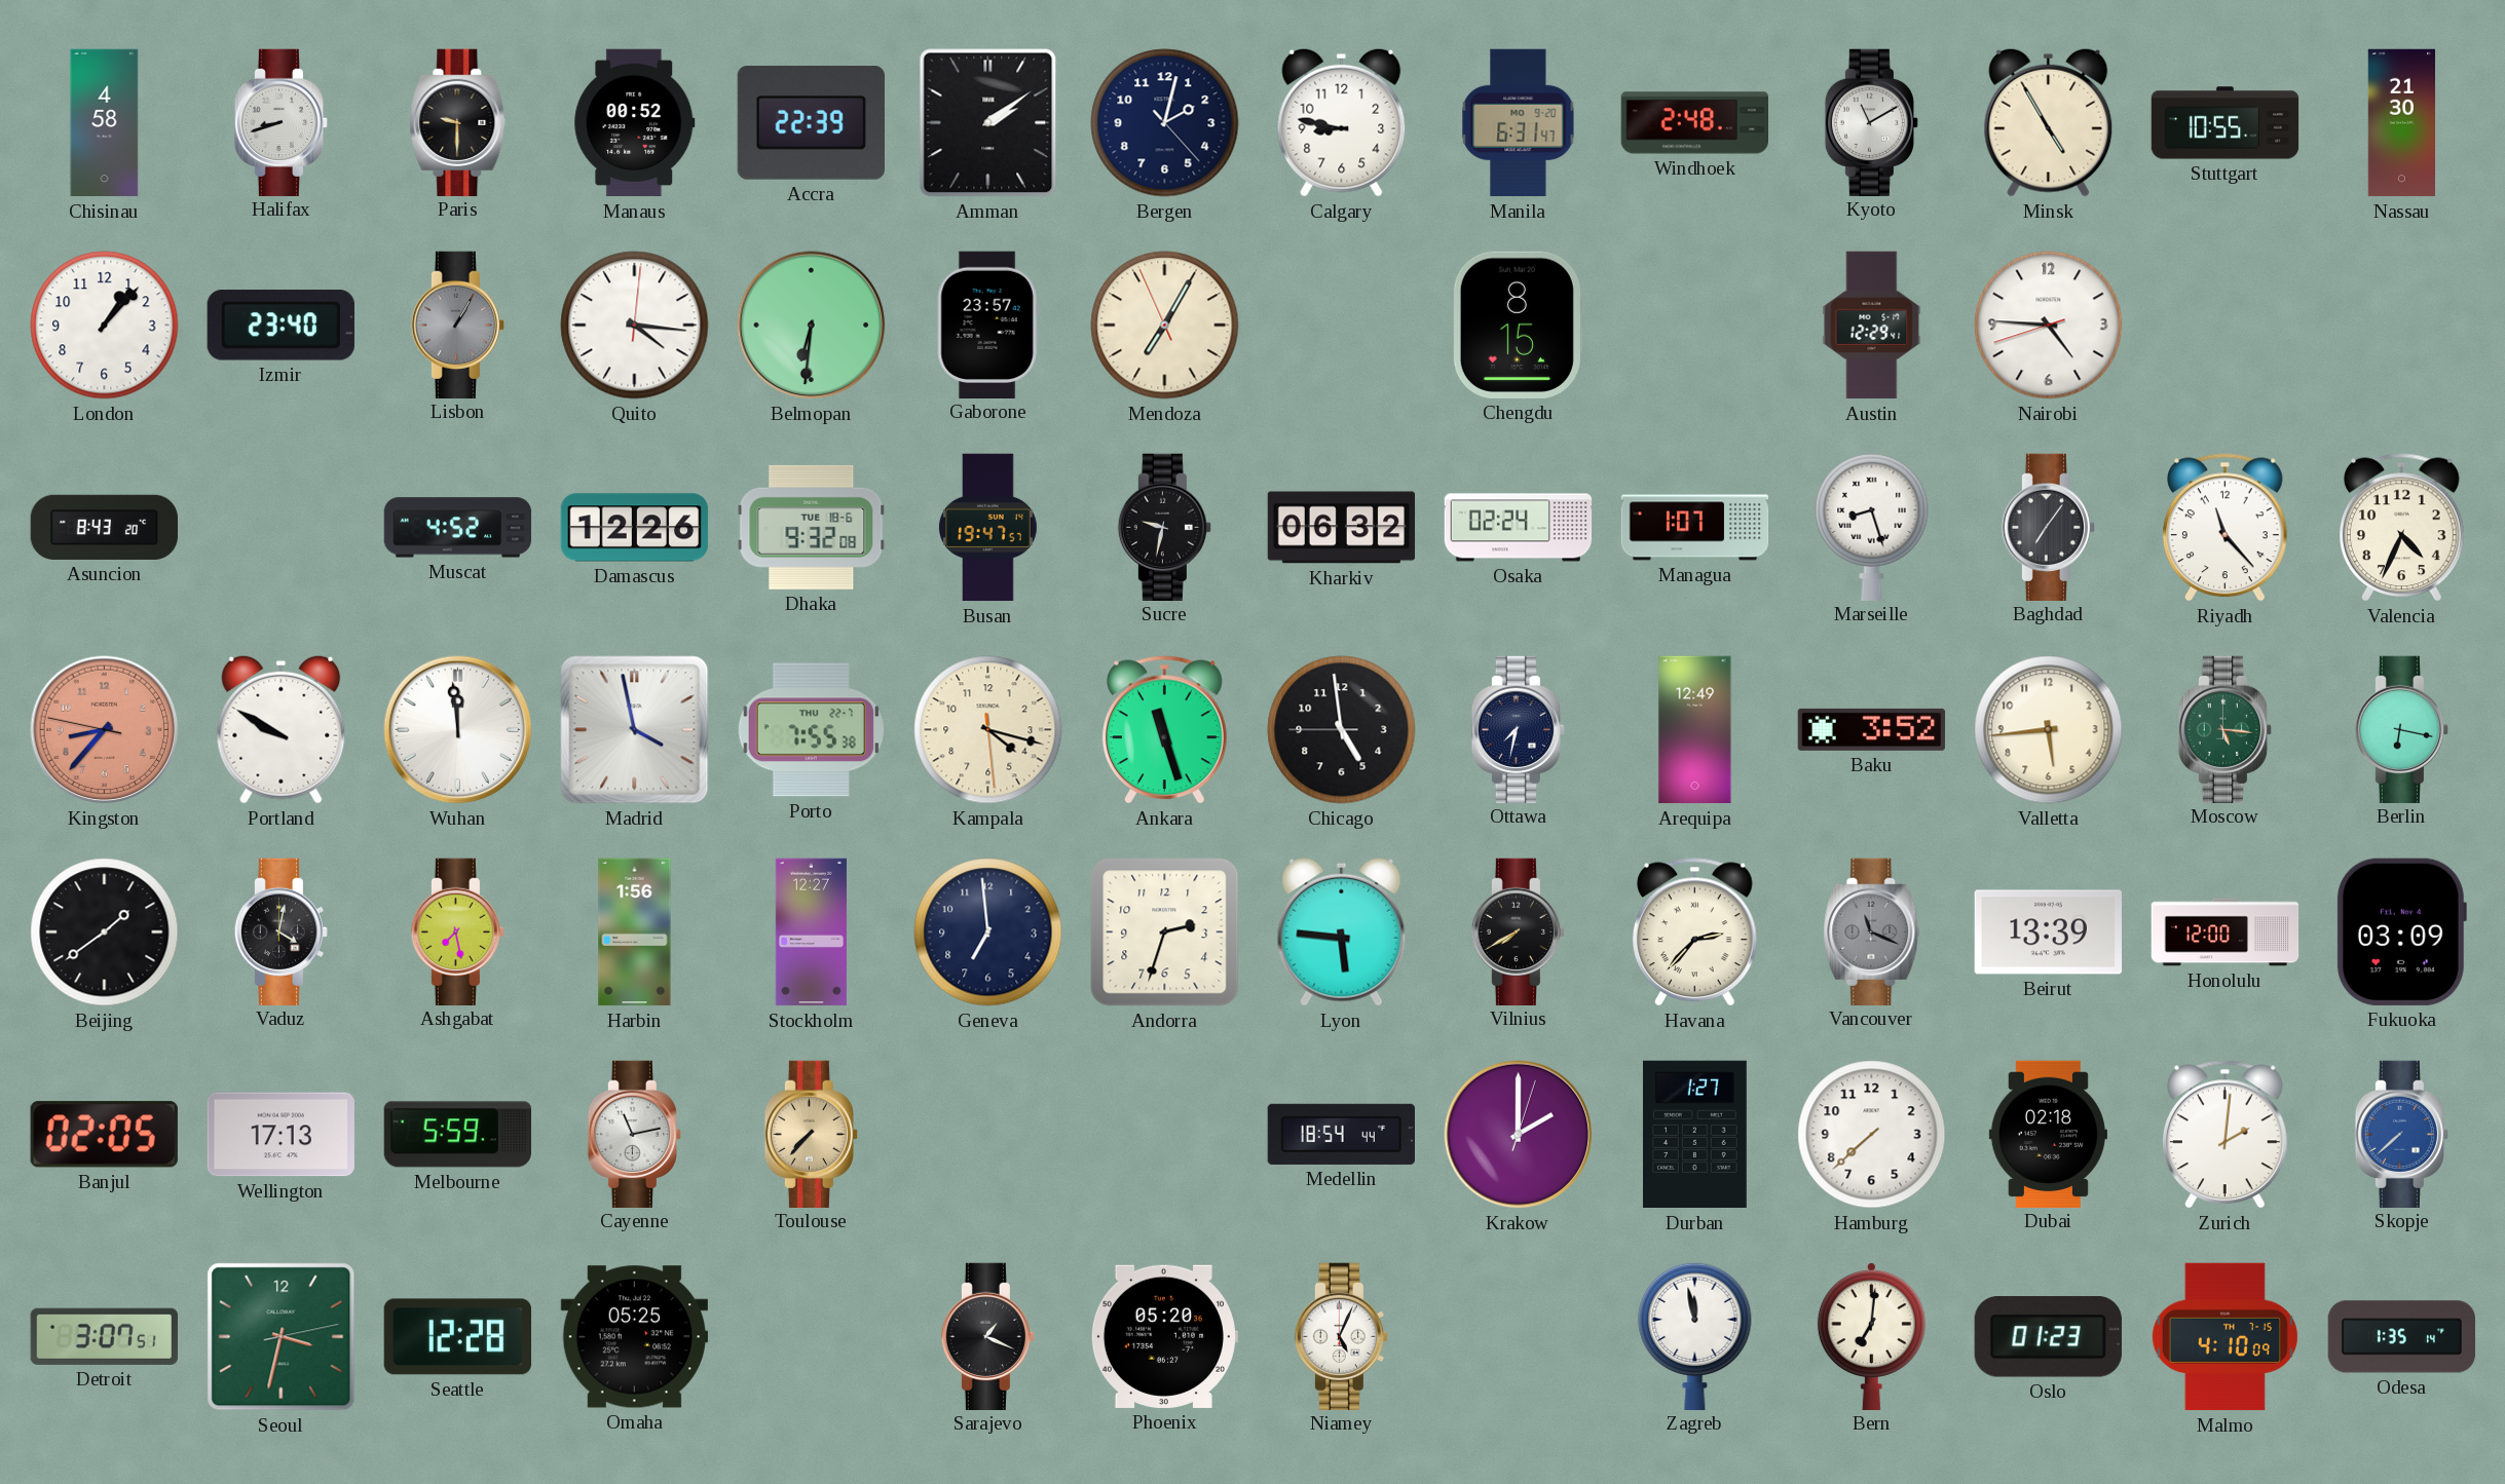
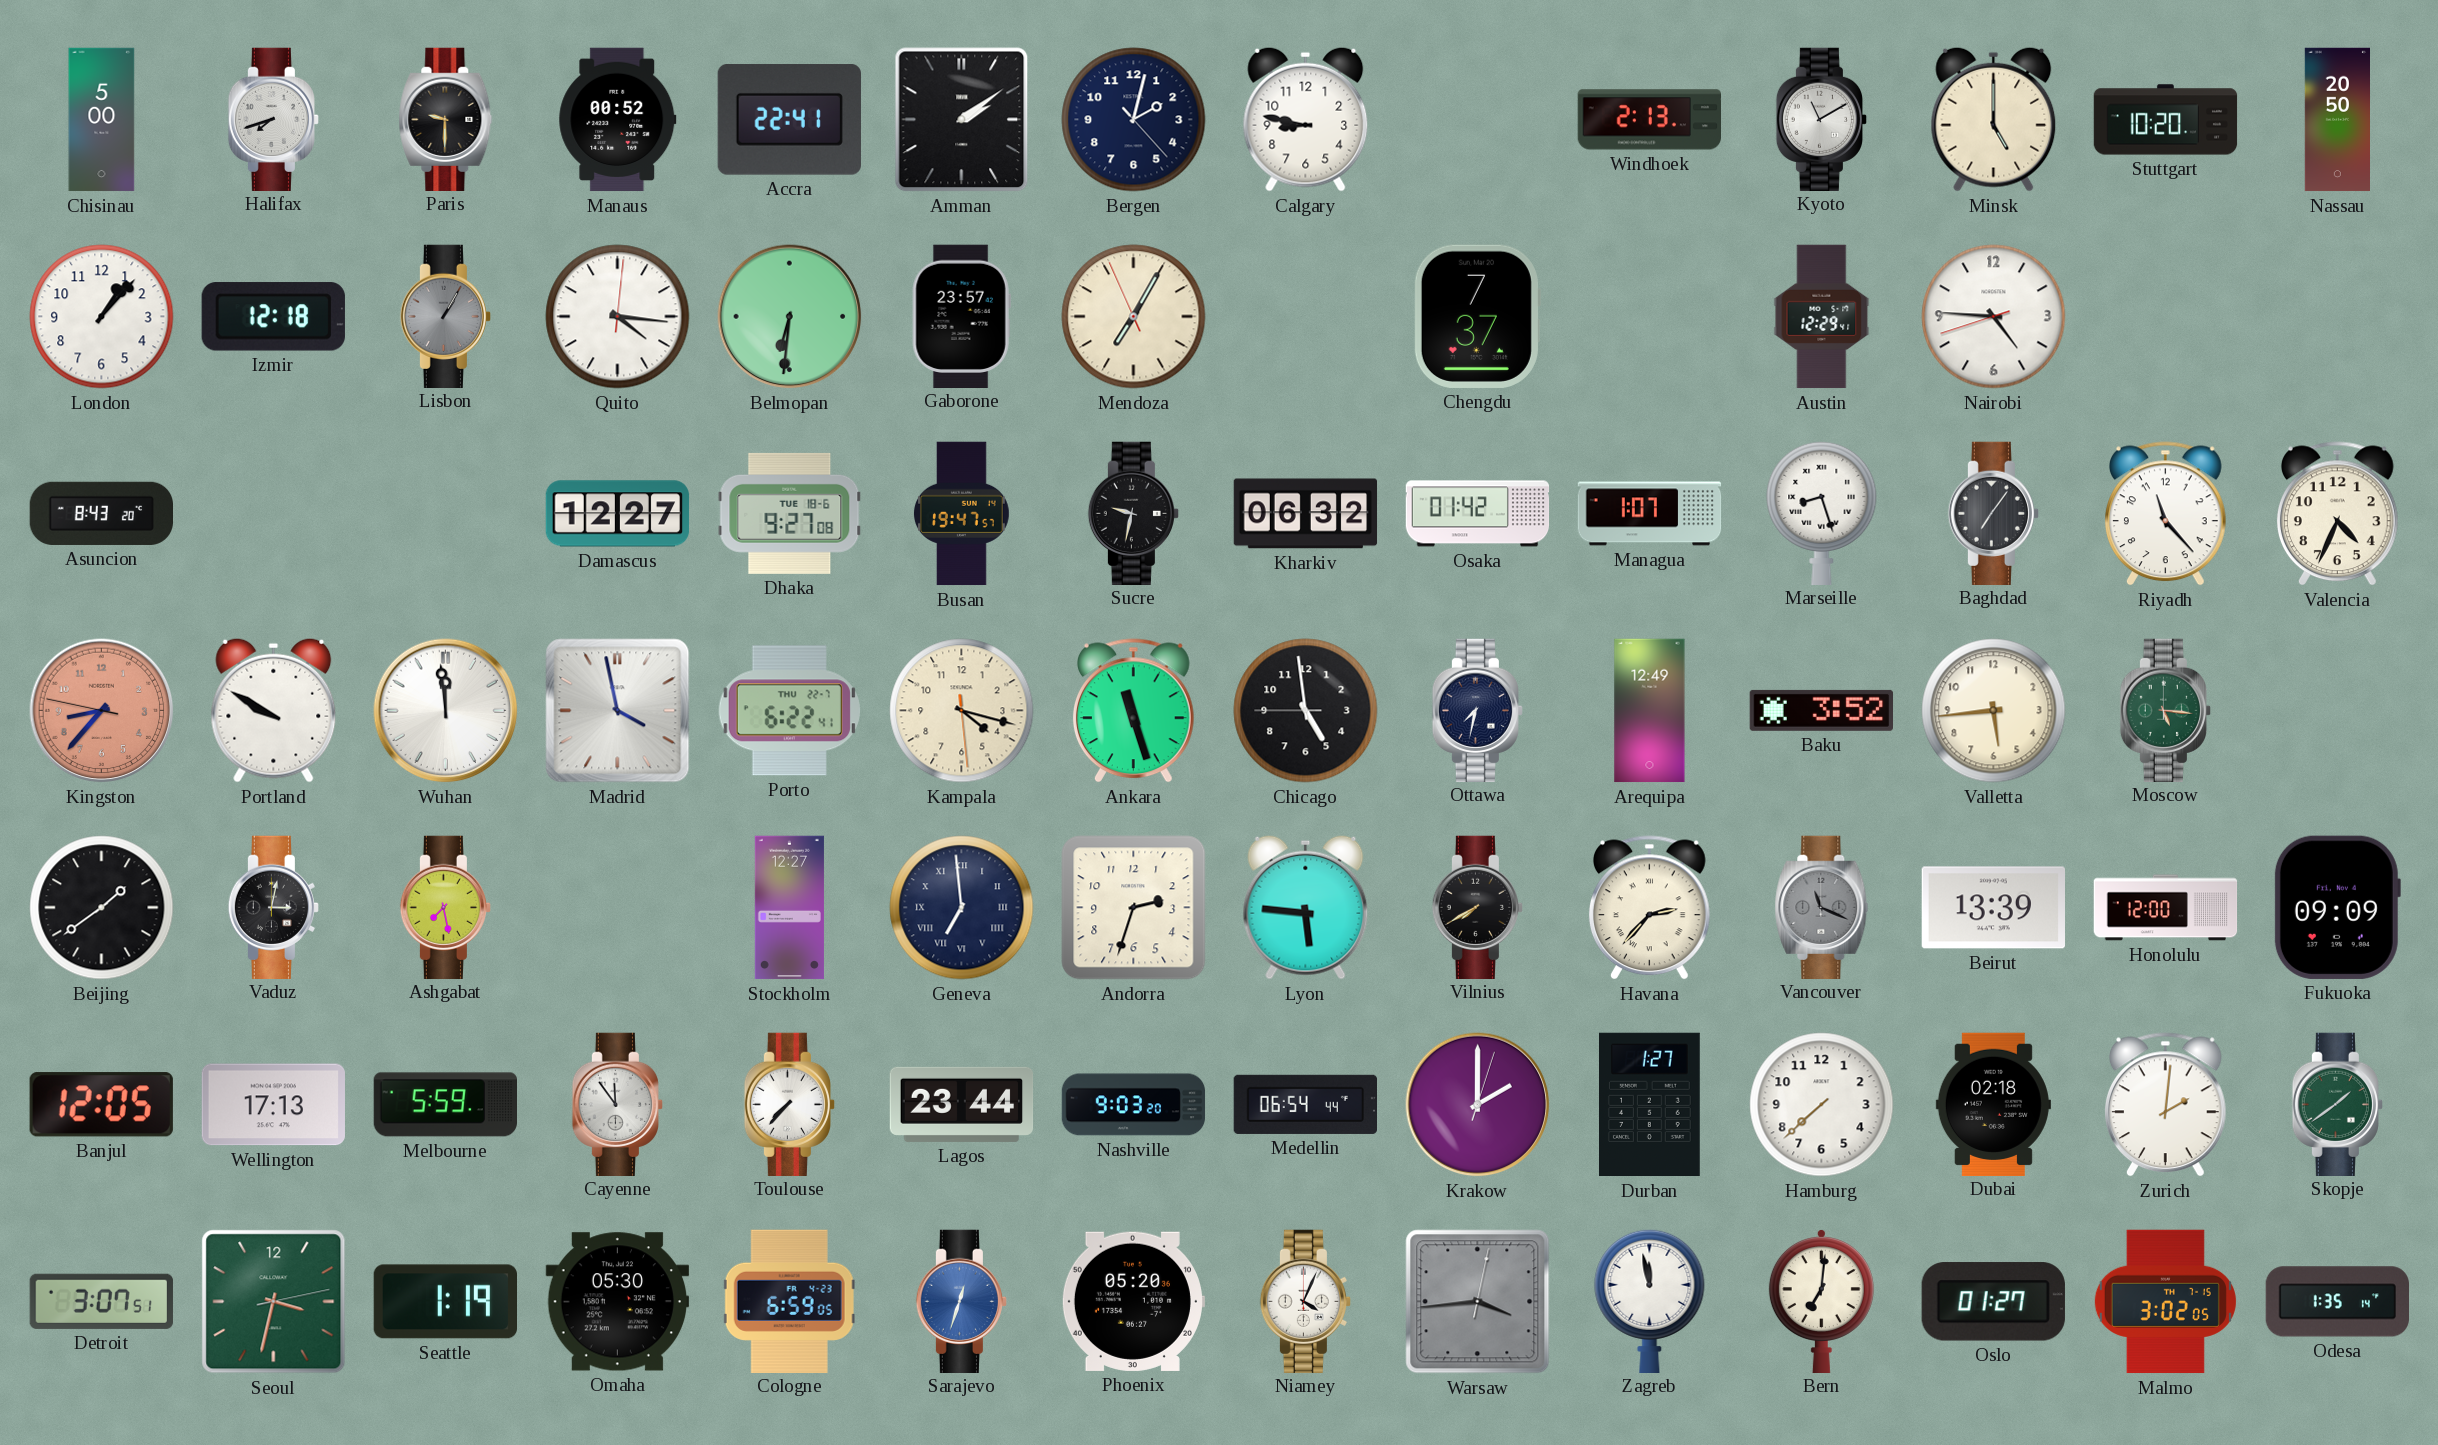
Chisinau: 4:58 -> 5:00 (102, 120)
Halifax: 8:42 -> 7:42 (273, 119)
Accra: 22:39 -> 22:41 (789, 120)
Manila: 6:31 -> none (1519, 123)
Windhoek: 2:48 -> 2:13 (1649, 120)
Minsk: 4:55 -> 5:00 (1994, 119)
Stuttgart: 10:55 -> 10:20 (2166, 120)
Nassau: 21:30 -> 20:50 (2337, 120)
Izmir: 23:40 -> 12:18 (273, 317)
Chengdu: 8:15 -> 7:37 (1477, 316)
Muscat: 4:52 -> none (458, 528)
Damascus: 12:26 -> 12:27 (618, 514)
Dhaka: 9:32 -> 9:27 (790, 513)
Osaka: 02:24 -> 01:42 (1478, 514)
Porto: 7:55 -> 6:22 (789, 711)
Berlin: 6:17 -> none (2401, 729)
Vaduz: 4:02 -> 3:02 (273, 907)
Harbin: 1:56 -> none (635, 933)
Geneva numerals: Arabic -> Roman (962, 908)
Fukuoka: 03:09 -> 09:09 (2337, 907)
Banjul: 02:05 -> 12:05 (101, 1105)
Cayenne: 11:13 -> 11:54 (617, 1104)
Toulouse dial: champagne -> white (789, 1104)
Lagos: none -> 23:44 (962, 1104)
Nashville: none -> 9:03 (1134, 1105)
Medellin: 18:54 -> 06:54 (1305, 1104)
Skopje: 7:38 -> 1:39 (2337, 1104)
Skopje dial: blue -> green (2337, 1104)
Seattle: 12:28 -> 1:19 (445, 1302)
Omaha: 05:25 -> 05:30 (617, 1302)
Cologne: none -> 6:59 (789, 1301)
Sarajevo: 1:19 -> 12:33 (961, 1301)
Sarajevo dial: black -> blue (961, 1301)
Niamey: 5:04 -> 4:04 (1305, 1301)
Warsaw: none -> 3:44 (1478, 1302)
Oslo: 01:23 -> 01:27 (1993, 1302)
Malmo: 4:10 -> 3:02 (2165, 1302)
